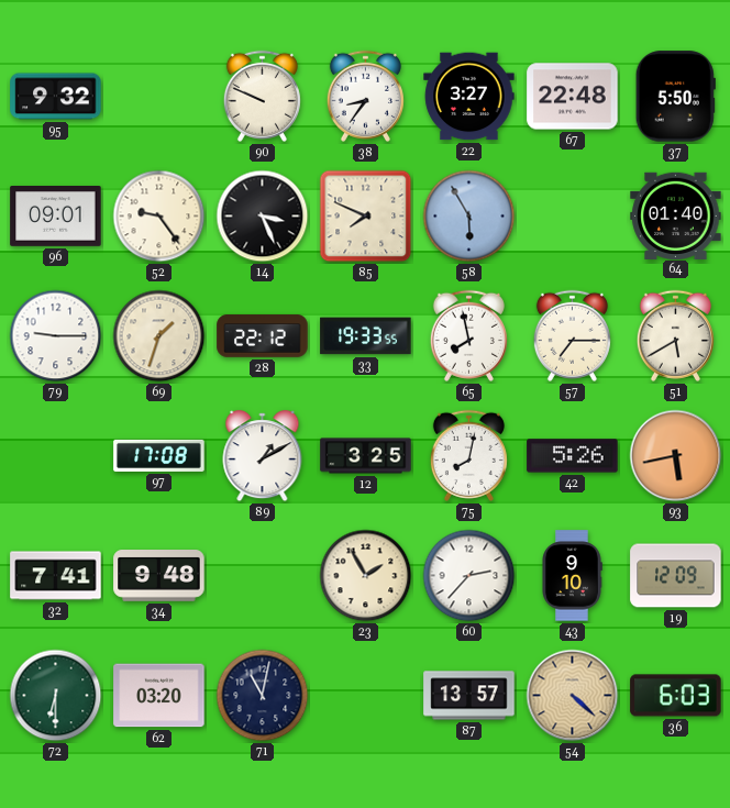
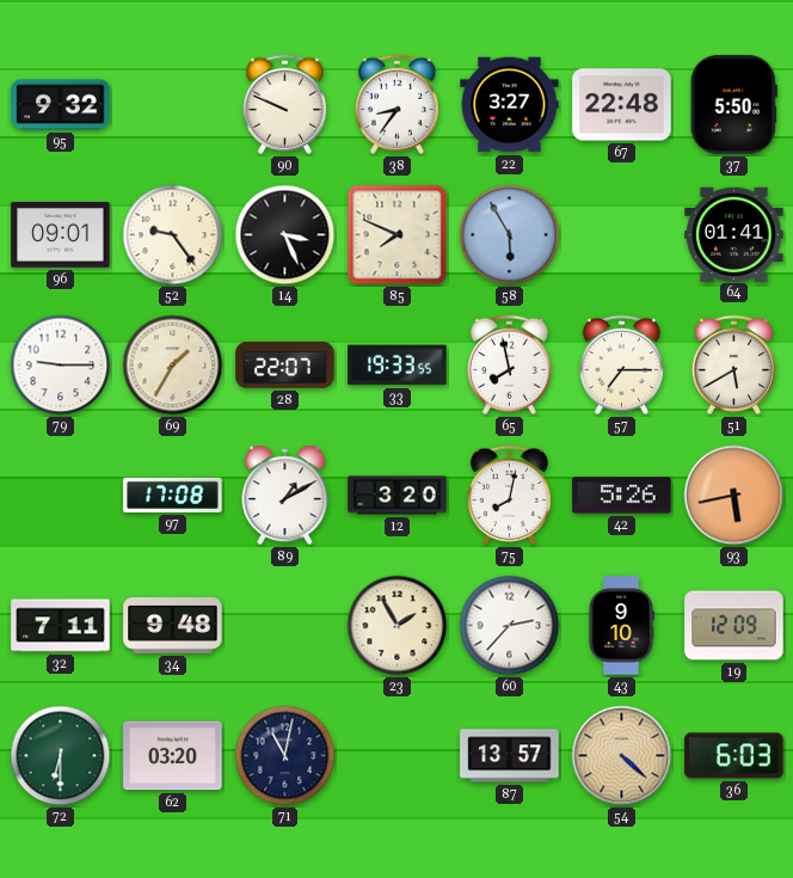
64: 01:40 -> 01:41 (734, 234)
69: 1:33 -> 1:35 (173, 366)
28: 22:12 -> 22:07 (285, 366)
12: 3:25 -> 3:20 (398, 496)
32: 7:41 -> 7:11 (61, 626)
